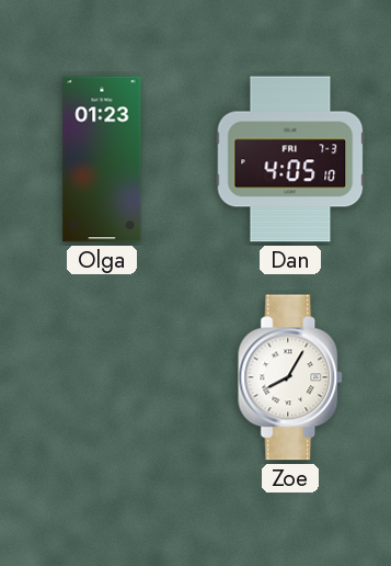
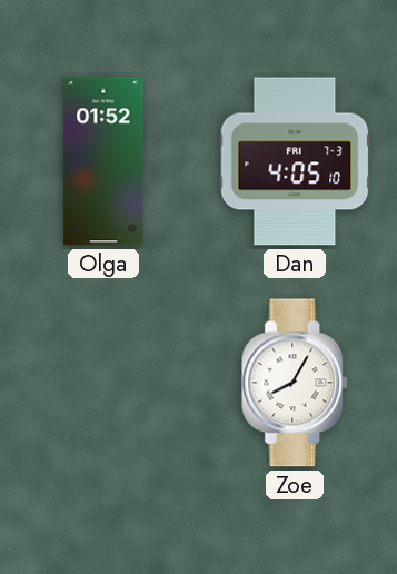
Olga: 01:23 -> 01:52 (103, 161)
